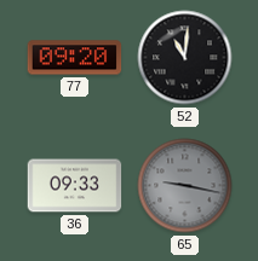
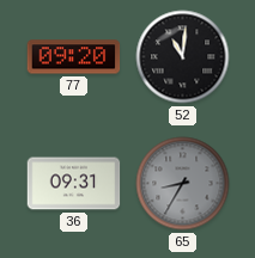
36: 09:33 -> 09:31 (74, 184)
65: 9:17 -> 8:35 (183, 184)
